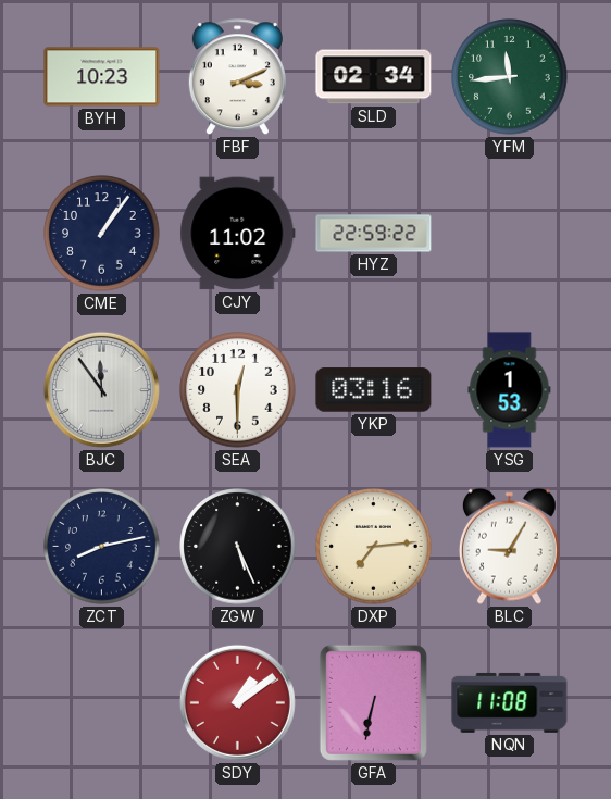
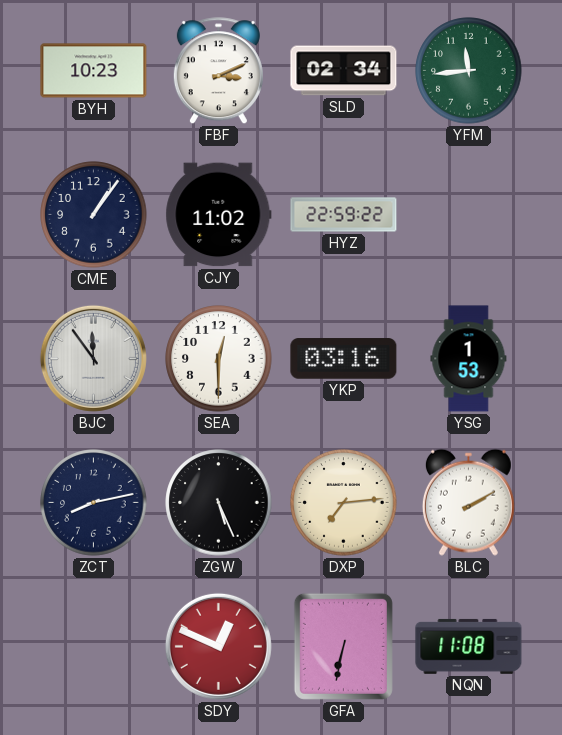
BLC: 9:05 -> 2:10 (468, 502)
SDY: 1:09 -> 12:49 (218, 646)
